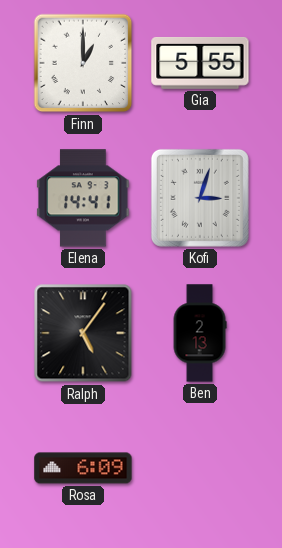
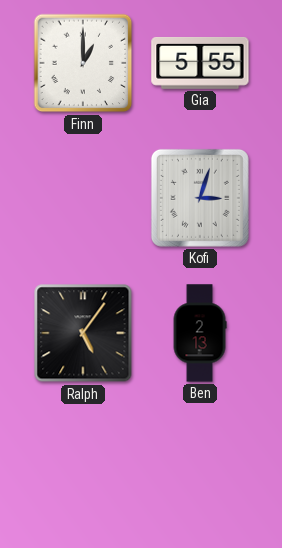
Elena: 14:41 -> none (83, 198)
Rosa: 6:09 -> none (83, 468)
